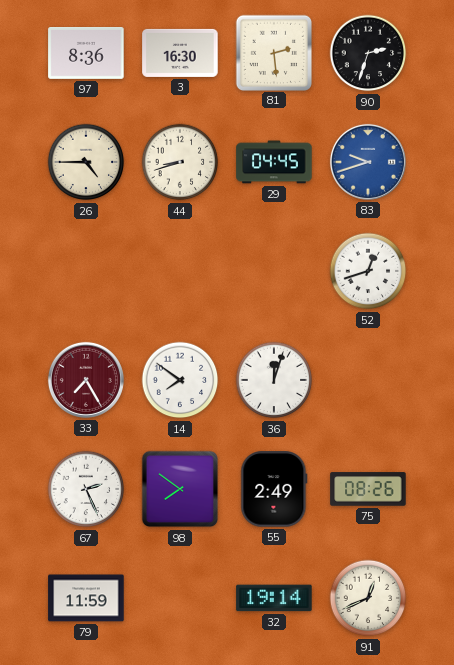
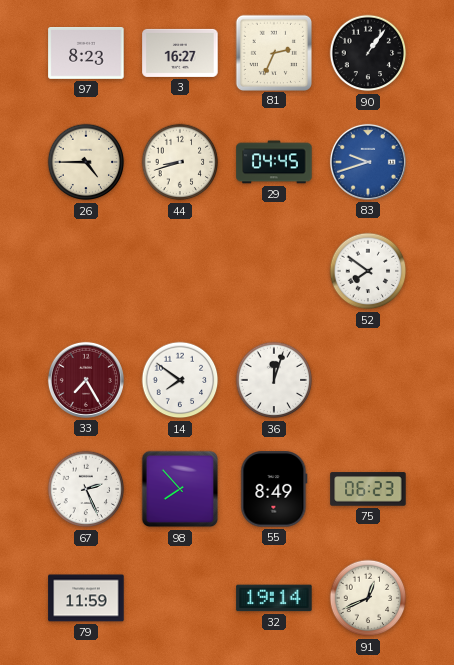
97: 8:36 -> 8:23 (86, 54)
3: 16:30 -> 16:27 (180, 53)
81: 2:29 -> 2:34 (273, 52)
90: 2:33 -> 1:06 (368, 53)
52: 12:42 -> 7:51 (368, 271)
98: 7:51 -> 7:53 (180, 489)
55: 2:49 -> 8:49 (274, 489)
75: 08:26 -> 06:23 (368, 489)
